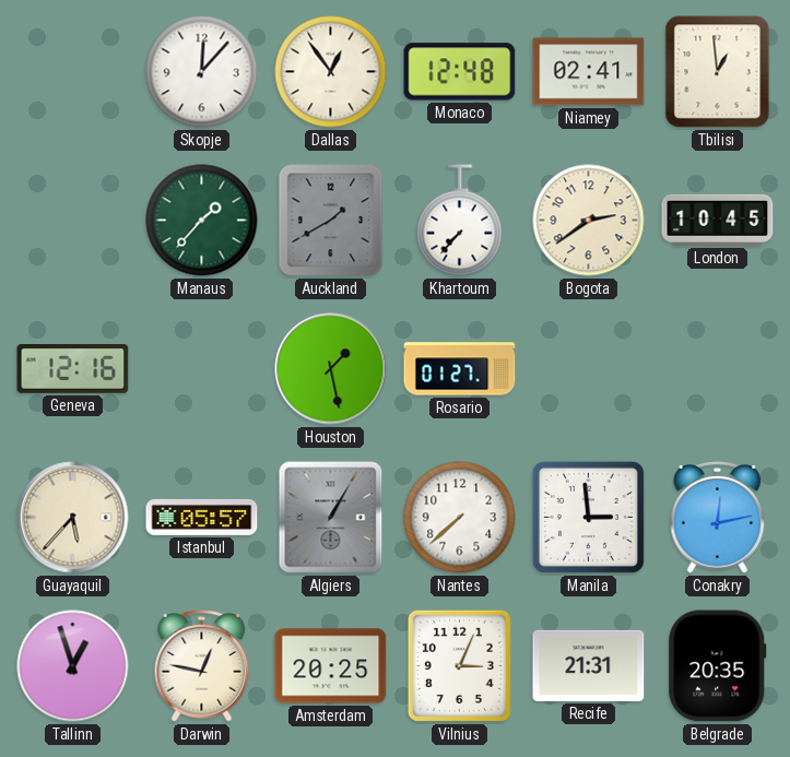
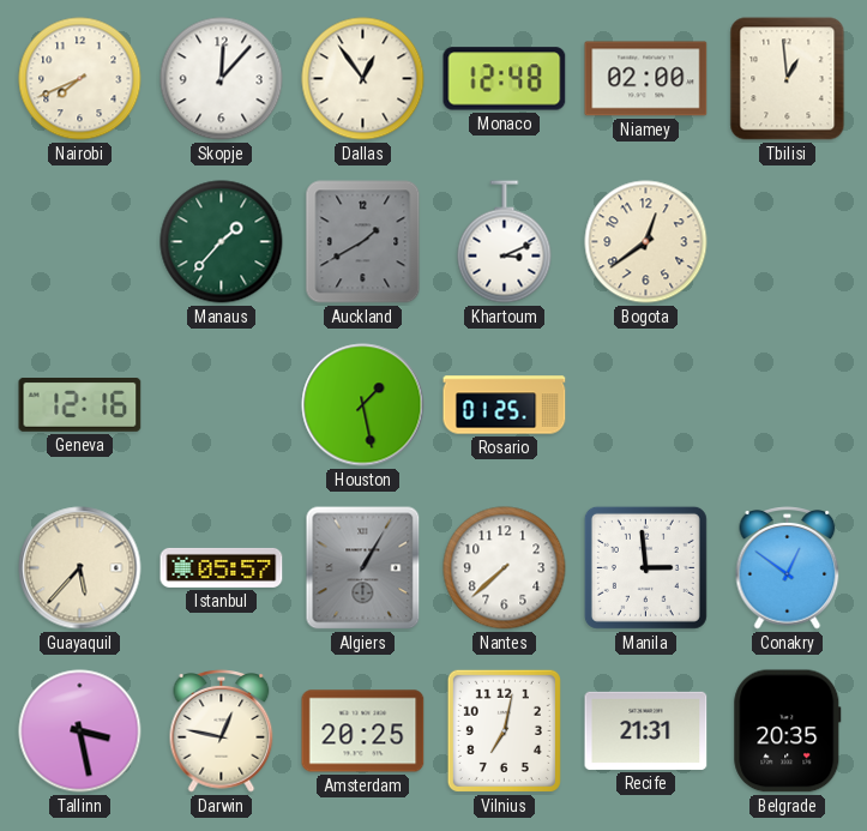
Nairobi: none -> 7:41 (80, 79)
Niamey: 02:41 -> 02:00 (646, 79)
Khartoum: 7:37 -> 3:11 (505, 242)
Bogota: 2:39 -> 12:39 (646, 242)
London: 10:45 -> none (718, 220)
Rosario: 01:27 -> 01:25 (505, 405)
Conakry: 12:13 -> 12:51 (788, 568)
Tallinn: 12:57 -> 3:28 (80, 731)
Vilnius: 3:04 -> 7:02 (504, 730)
